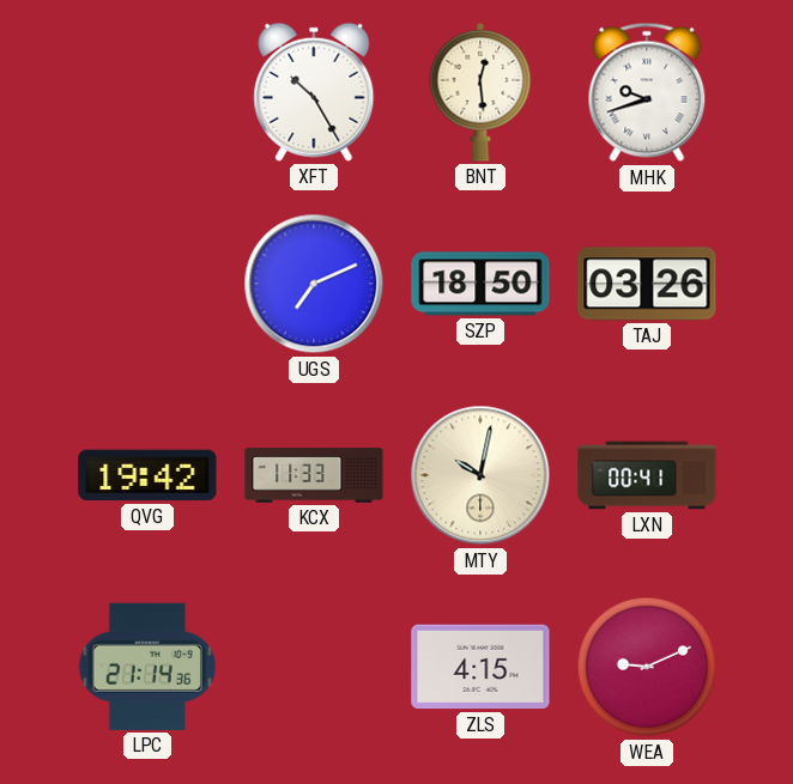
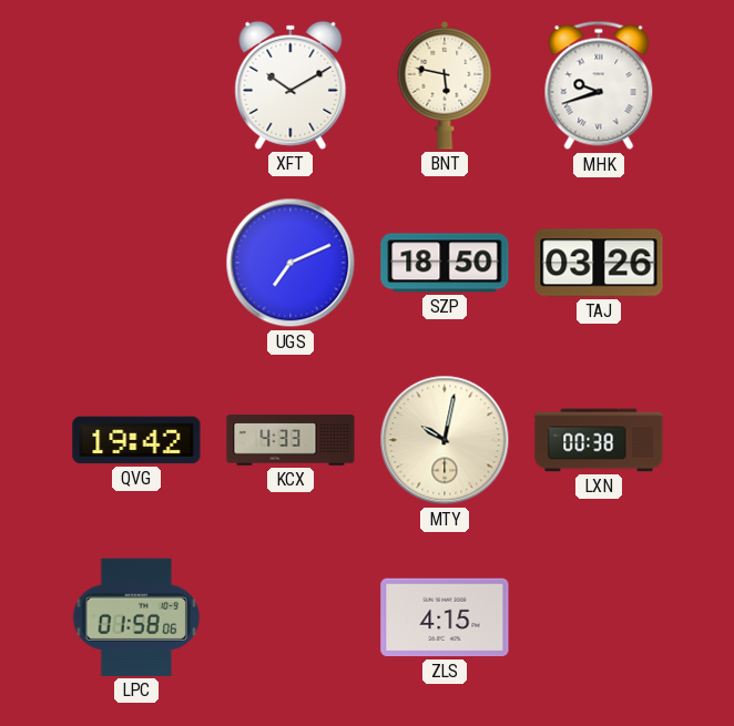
XFT: 10:25 -> 10:10 (290, 85)
BNT: 12:29 -> 5:47 (445, 85)
KCX: 11:33 -> 4:33 (290, 440)
LXN: 00:41 -> 00:38 (599, 440)
LPC: 21:14 -> 01:58 (136, 617)
WEA: 9:11 -> none (647, 667)
